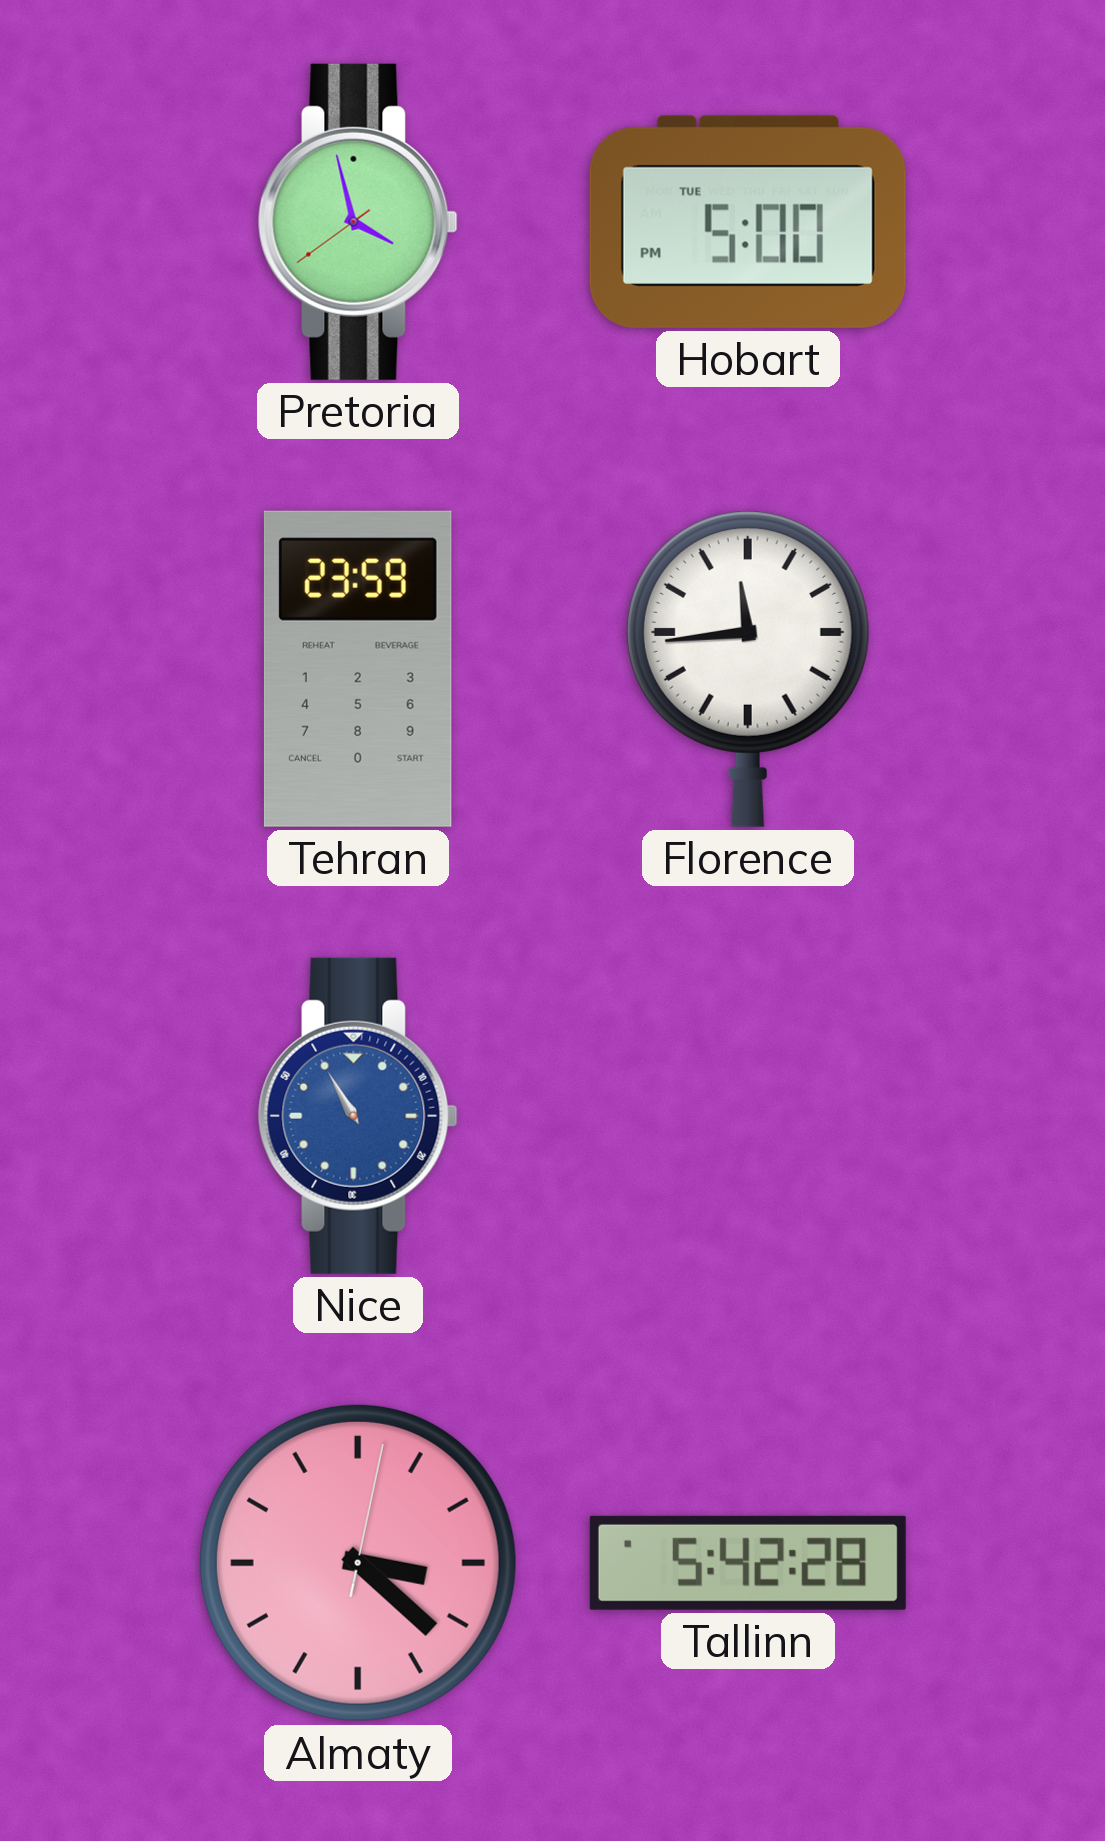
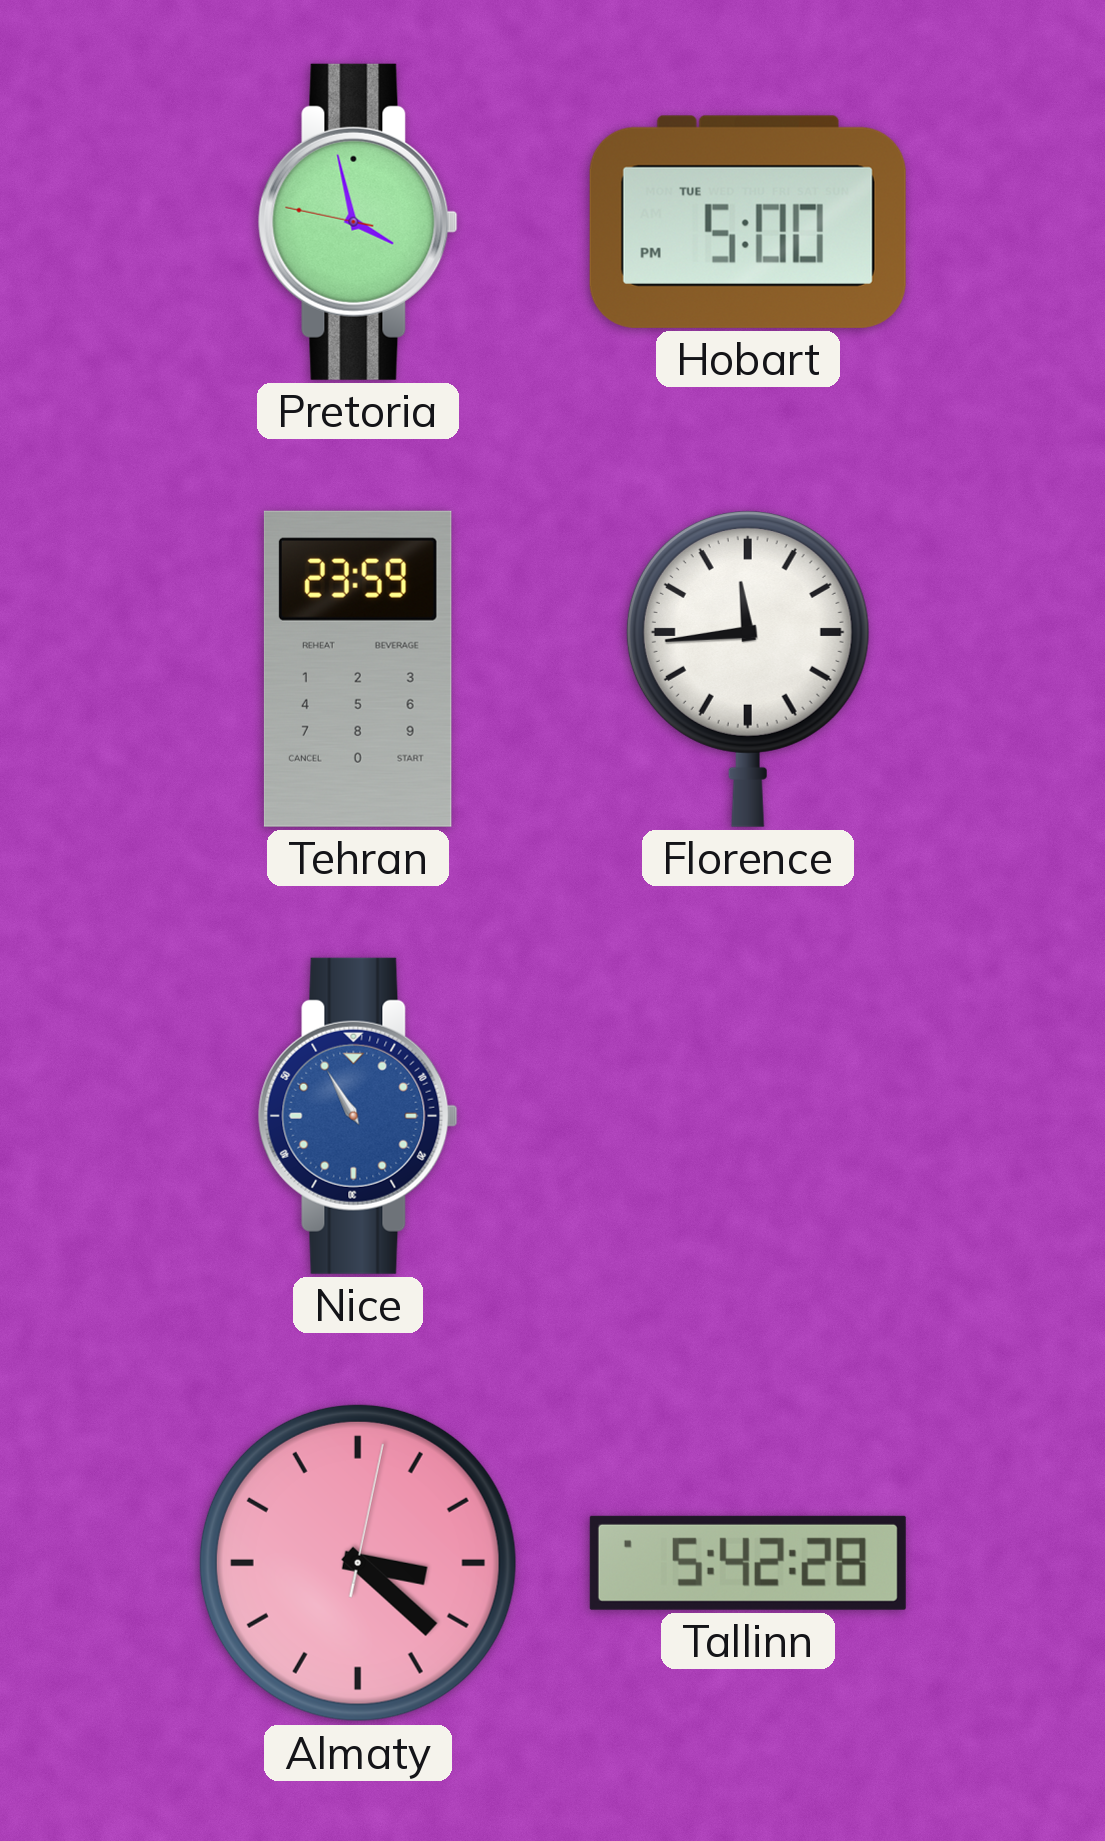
Pretoria: 3:57:39 -> 3:57:47 (358, 222)
